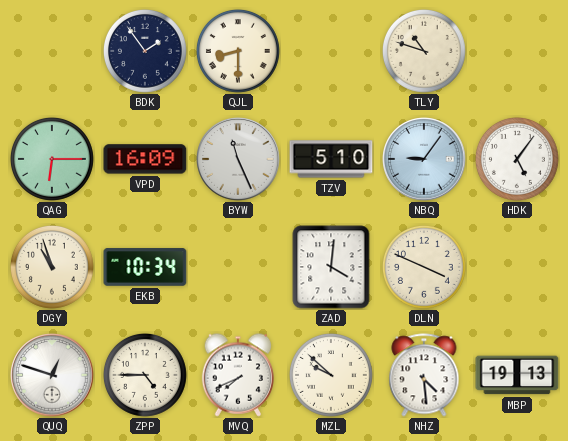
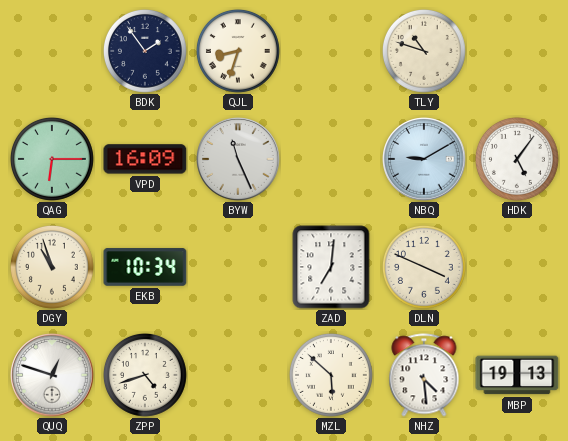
QJL: 8:30 -> 8:33 (238, 51)
TZV: 5:10 -> none (331, 159)
NBQ: 9:06 -> 9:10 (424, 159)
ZAD: 4:01 -> 7:01 (331, 267)
ZPP: 4:45 -> 4:42 (145, 375)
MVQ: 7:41 -> none (237, 375)
MZL: 9:52 -> 5:52 (331, 375)
